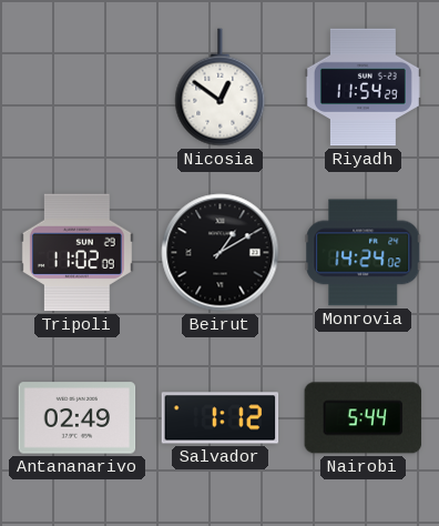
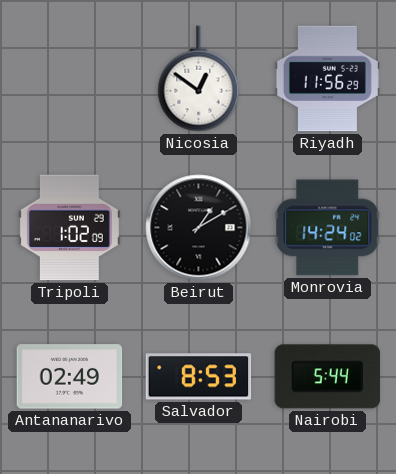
Riyadh: 11:54 -> 11:56 (327, 79)
Tripoli: 11:02 -> 1:02 (69, 228)
Salvador: 1:12 -> 8:53 (199, 377)
